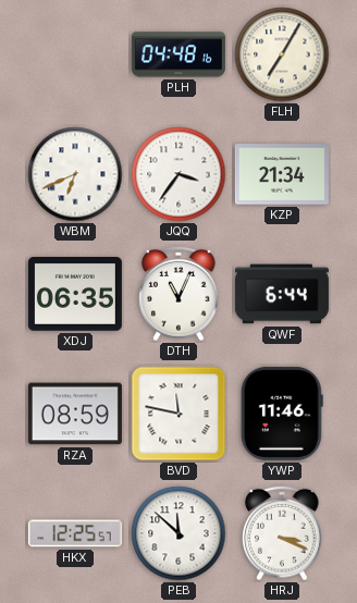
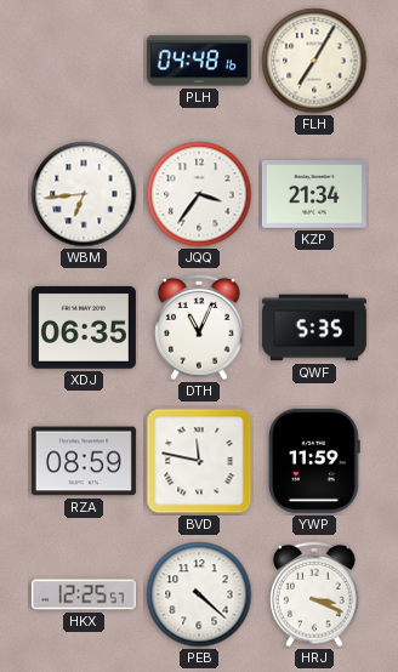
WBM: 6:41 -> 6:44 (84, 194)
QWF: 6:44 -> 5:35 (314, 328)
YWP: 11:46 -> 11:59 (314, 461)
PEB: 11:52 -> 4:22 (199, 594)
